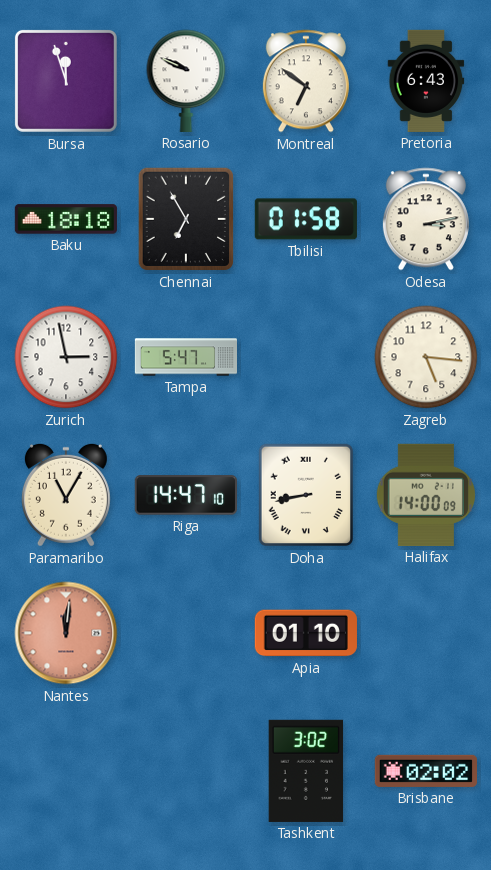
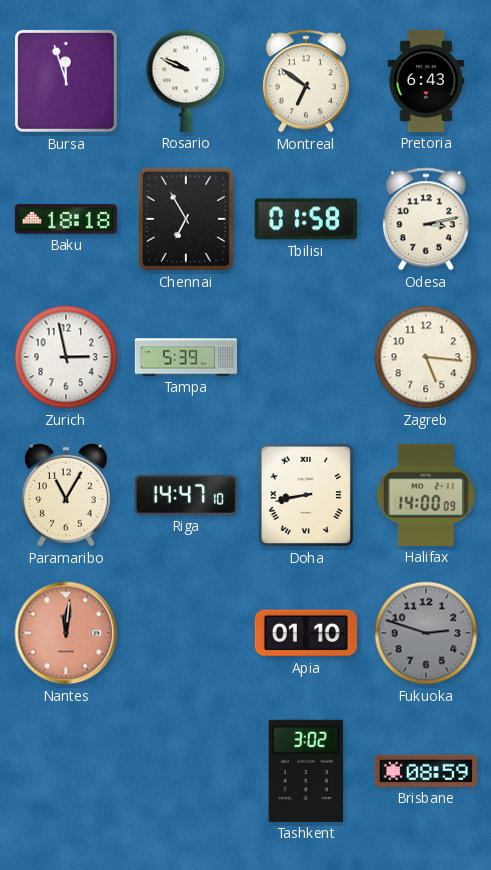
Tampa: 5:47 -> 5:39 (185, 357)
Fukuoka: none -> 2:48 (426, 633)
Brisbane: 02:02 -> 08:59 (426, 771)
